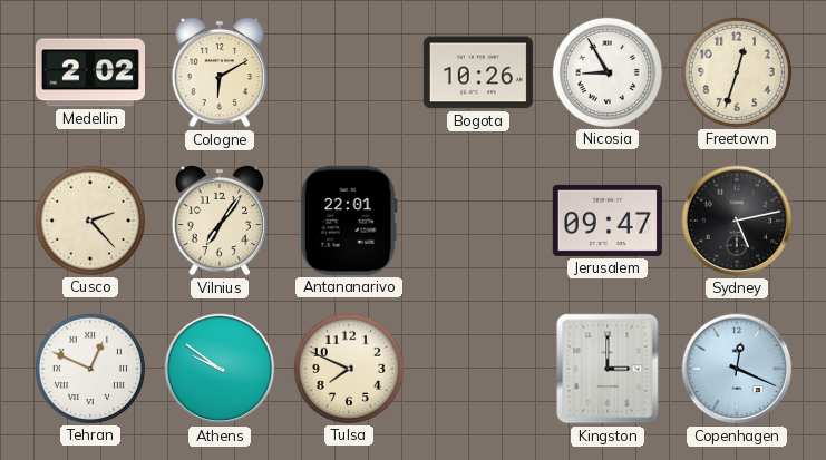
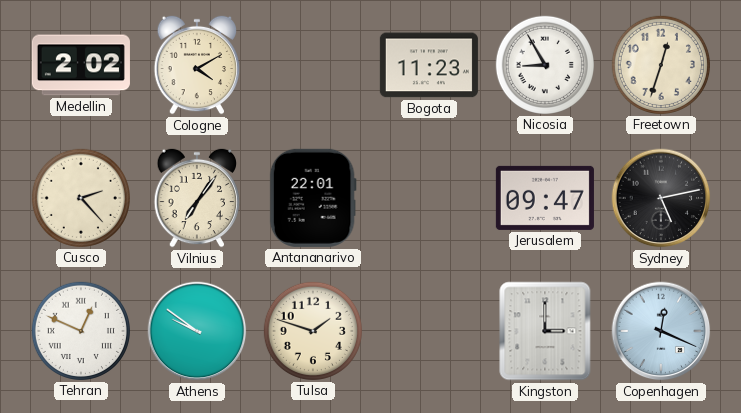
Cologne: 6:10 -> 4:10 (197, 65)
Bogota: 10:26 -> 11:23 (429, 65)
Tulsa: 7:49 -> 1:48 (313, 331)
